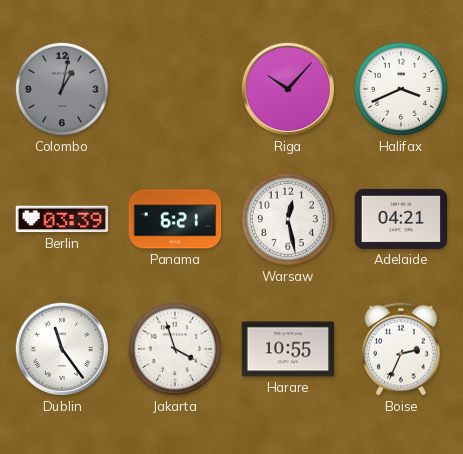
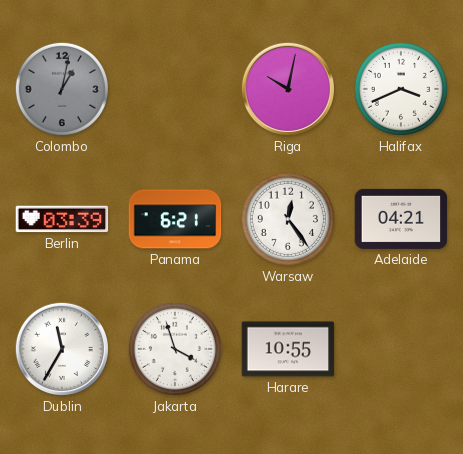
Riga: 10:07 -> 10:02 (288, 89)
Warsaw: 12:28 -> 12:24 (288, 219)
Dublin: 11:24 -> 11:35 (62, 349)
Boise: 2:34 -> none (401, 349)
